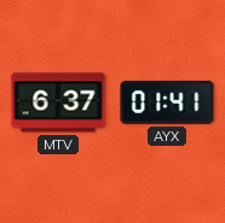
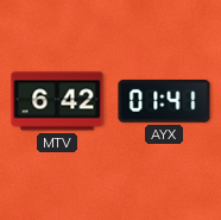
MTV: 6:37 -> 6:42 (57, 101)
